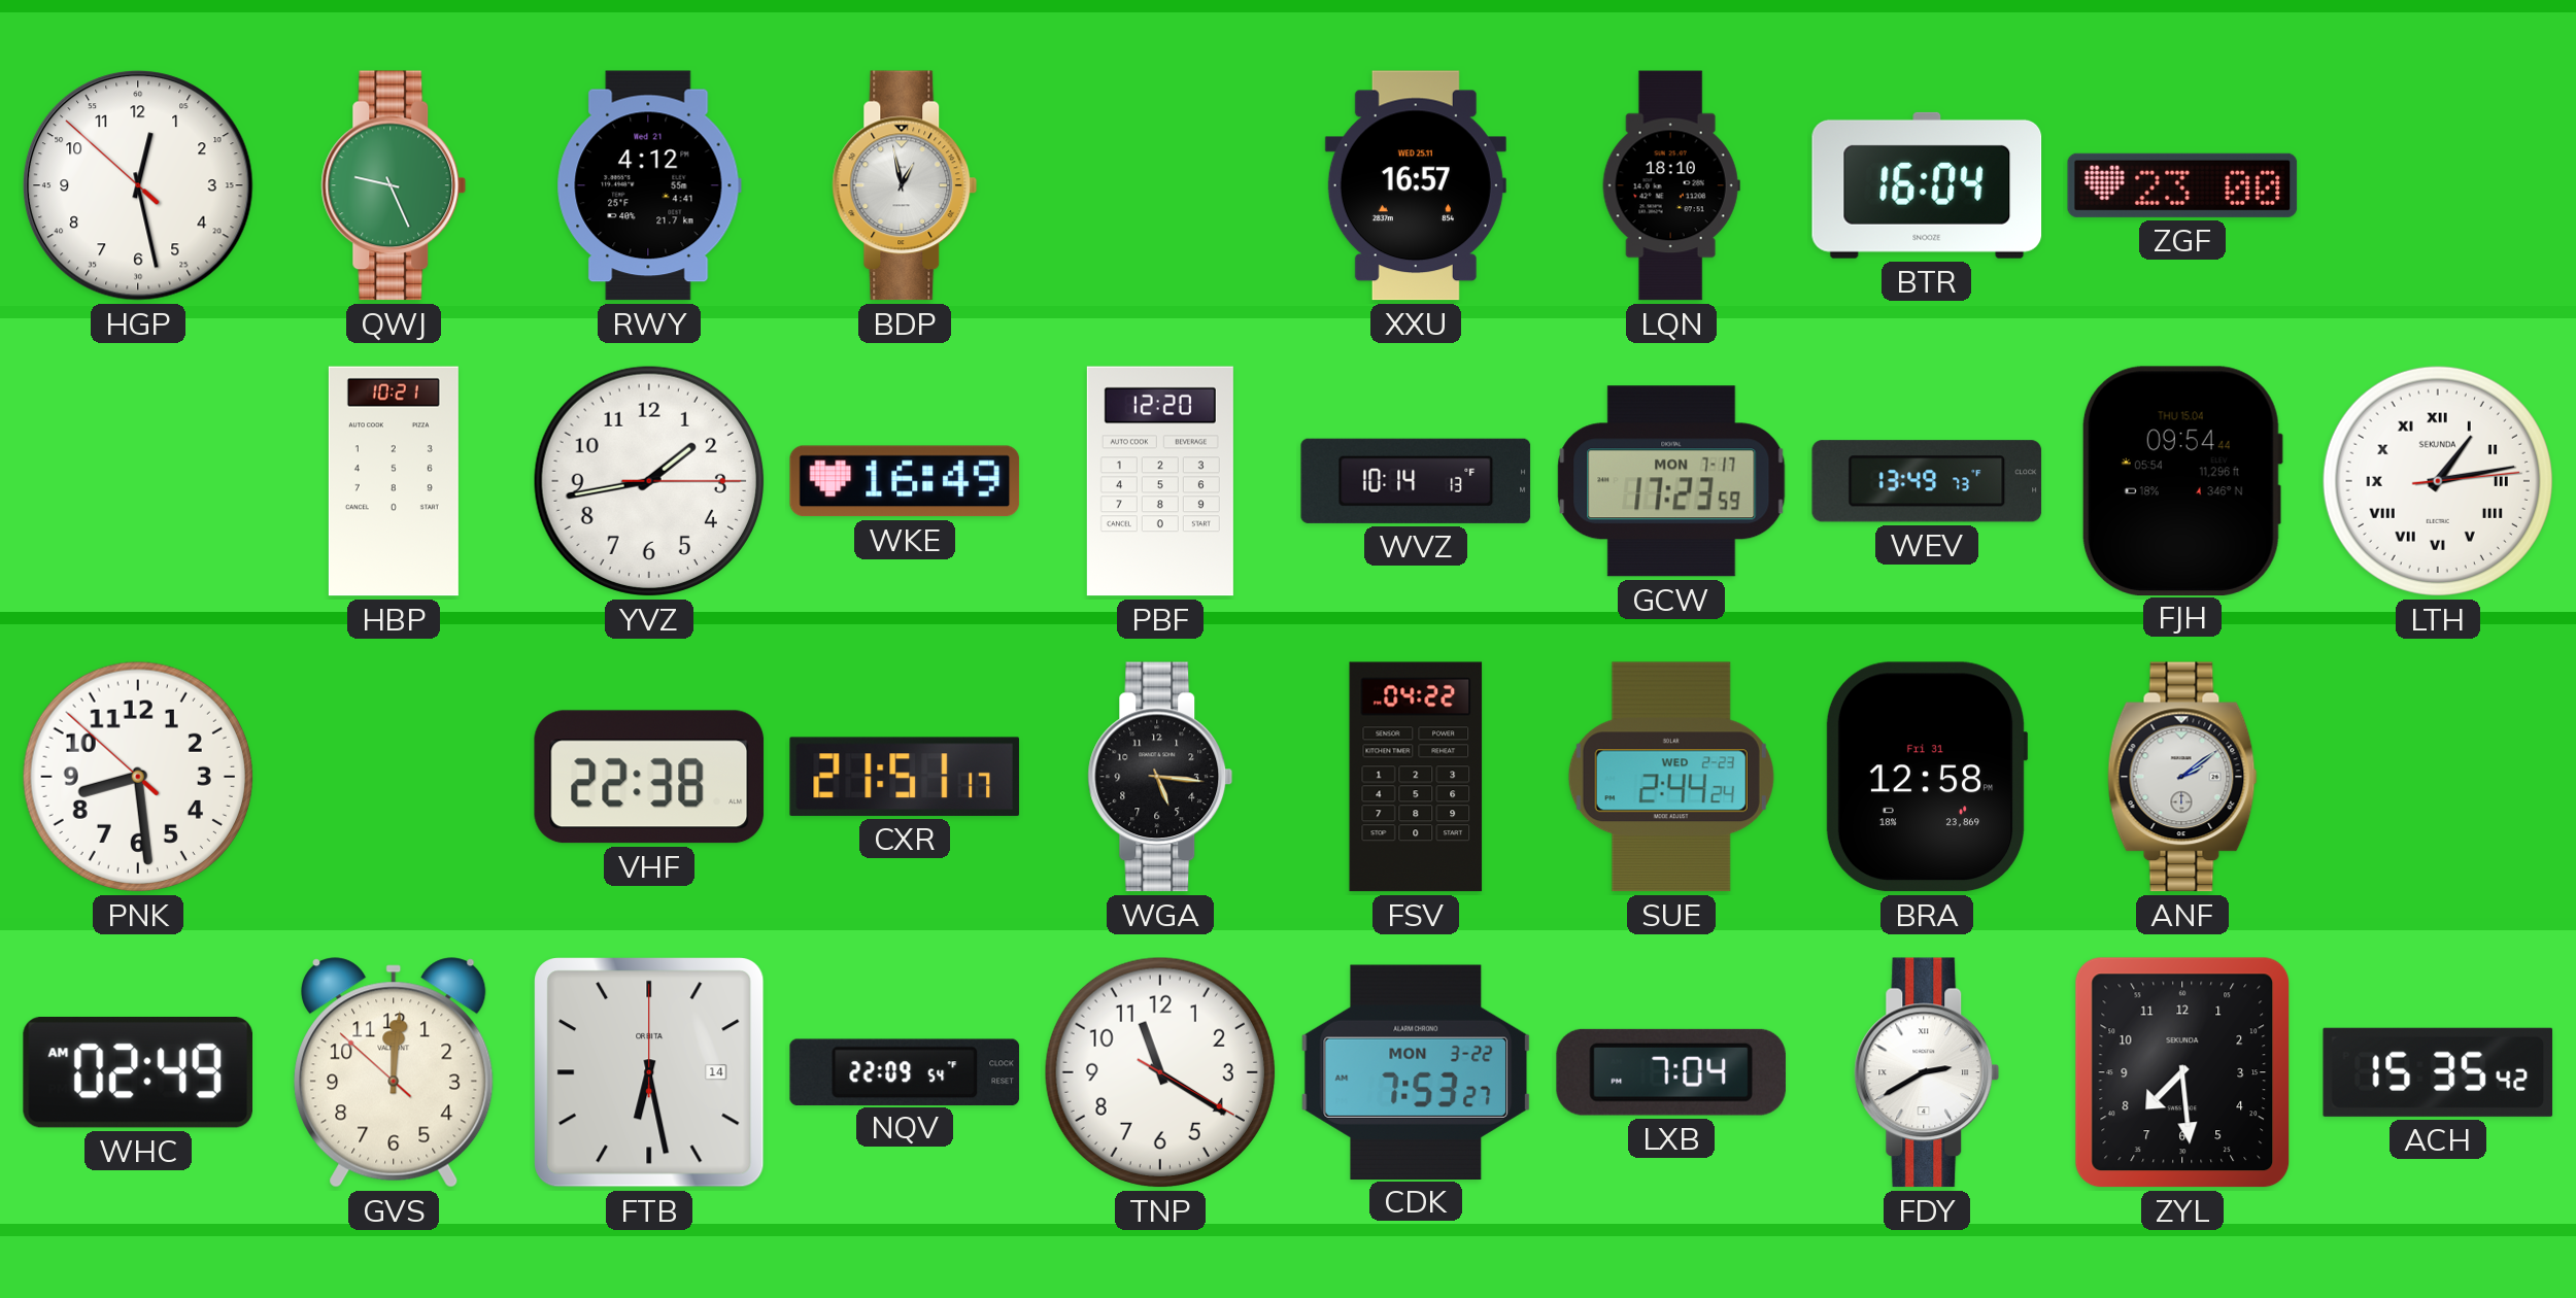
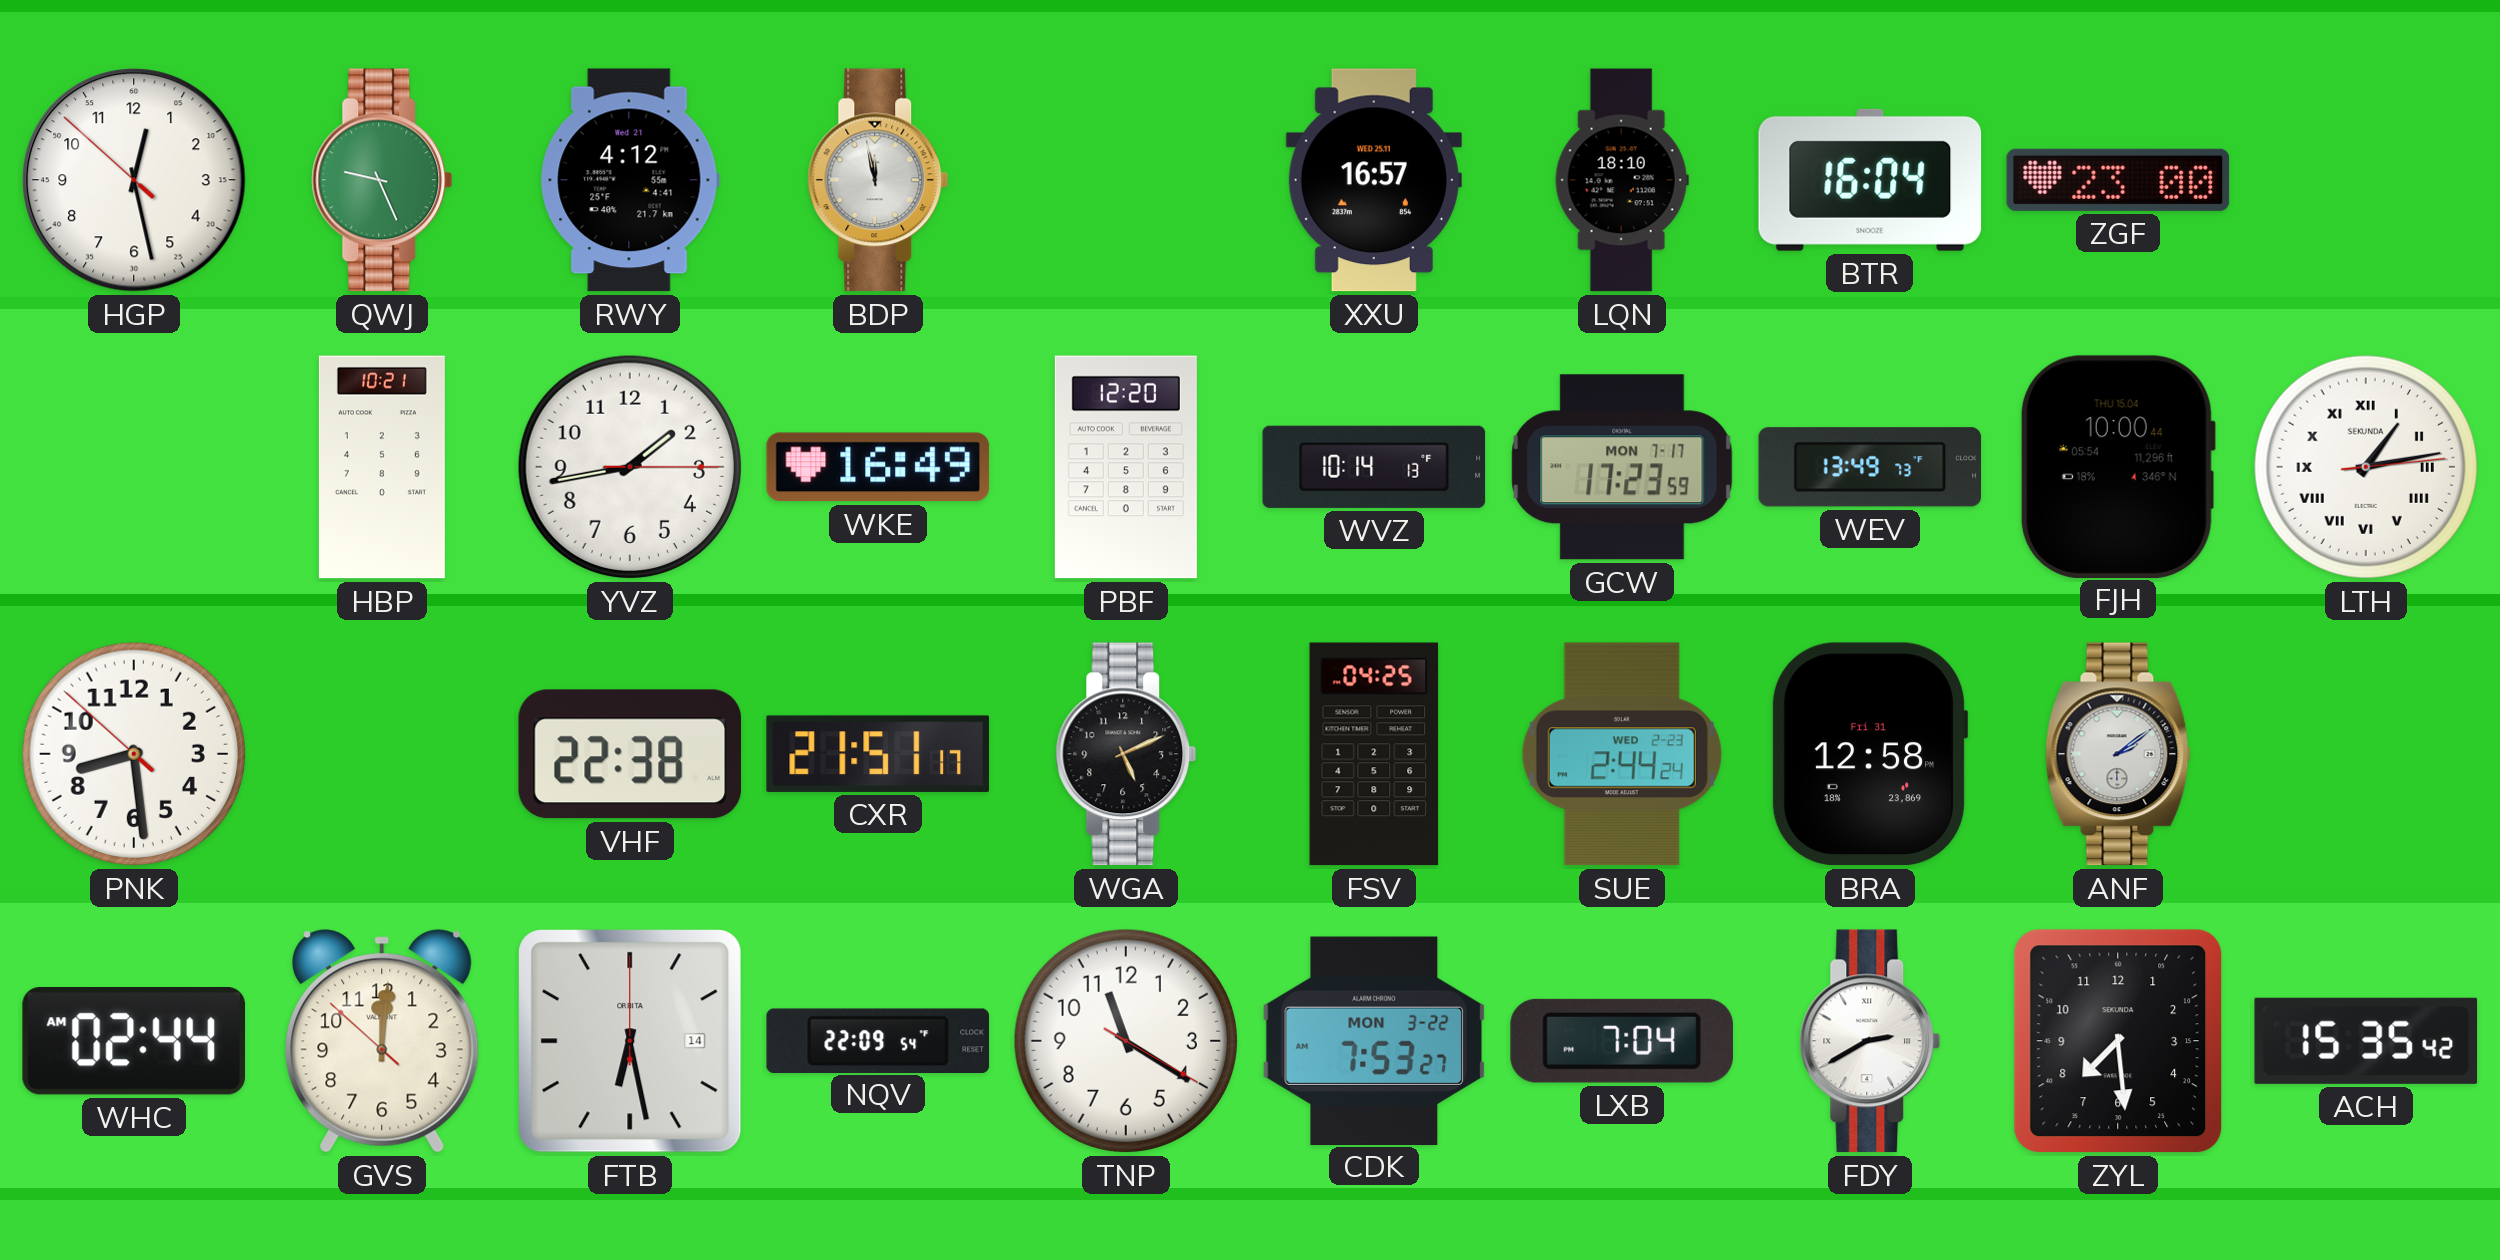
BDP: 12:58 -> 11:58 (878, 180)
FJH: 09:54 -> 10:00 (2117, 466)
WGA: 5:16 -> 5:11 (1126, 754)
FSV: 04:22 -> 04:25 (1374, 754)
WHC: 02:49 -> 02:44 (133, 1042)
